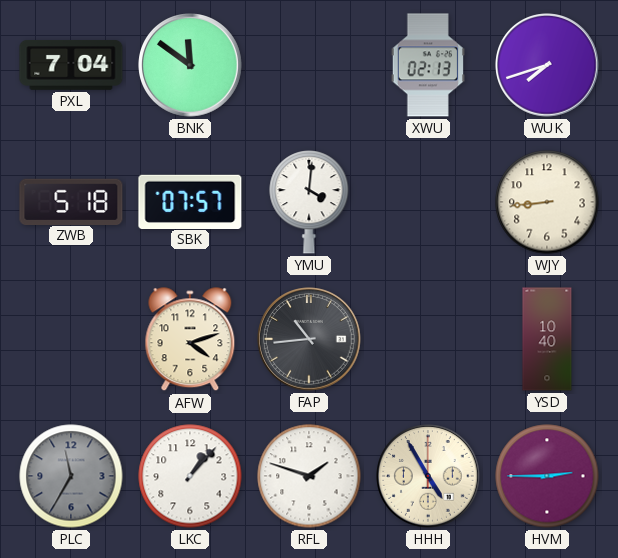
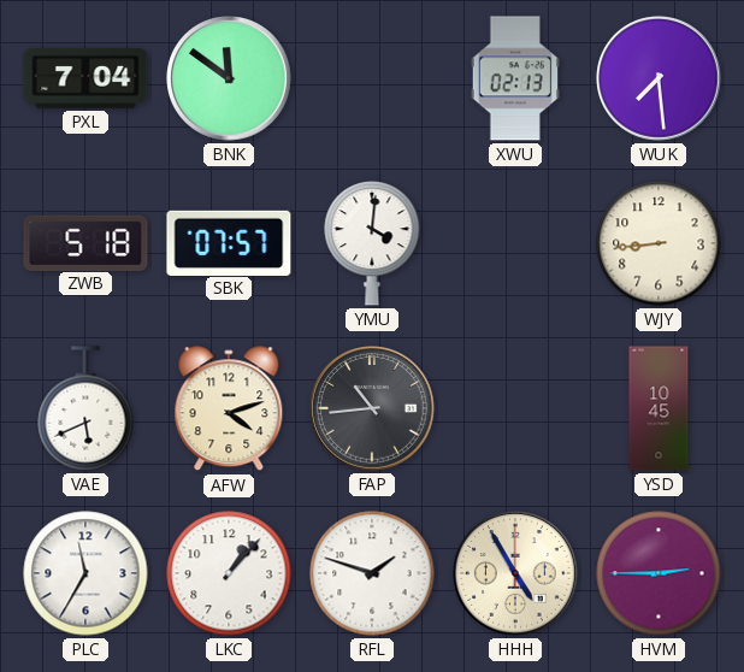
WUK: 7:42 -> 7:29 (659, 78)
VAE: none -> 5:41 (85, 408)
YSD: 10:40 -> 10:45 (659, 408)
PLC dial: grey -> white (85, 573)
